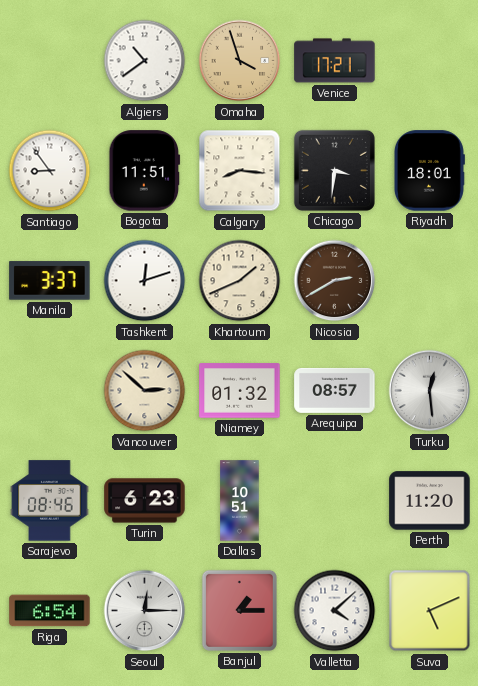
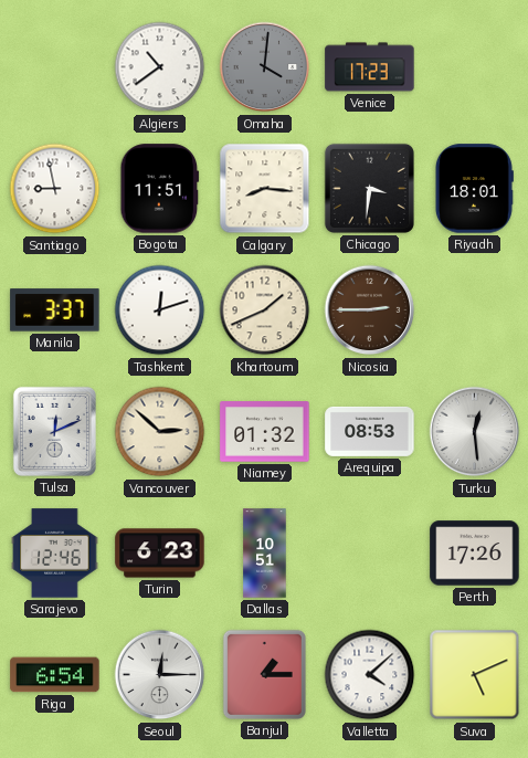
Omaha: 3:57 -> 4:01 (265, 67)
Omaha dial: champagne -> grey (265, 67)
Venice: 17:21 -> 17:23 (370, 67)
Santiago: 8:54 -> 8:58 (55, 189)
Nicosia: 2:40 -> 2:45 (370, 310)
Tulsa: none -> 12:11 (54, 431)
Arequipa: 08:57 -> 08:53 (370, 431)
Sarajevo: 08:46 -> 12:46 (55, 554)
Perth: 11:20 -> 17:26 (475, 554)
